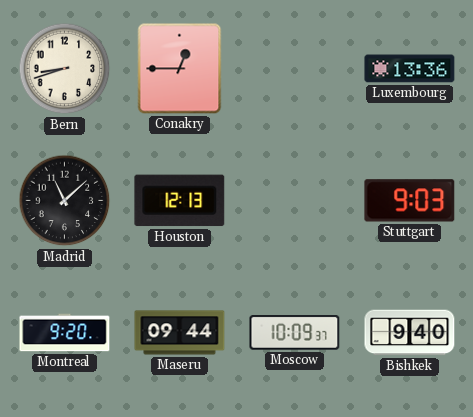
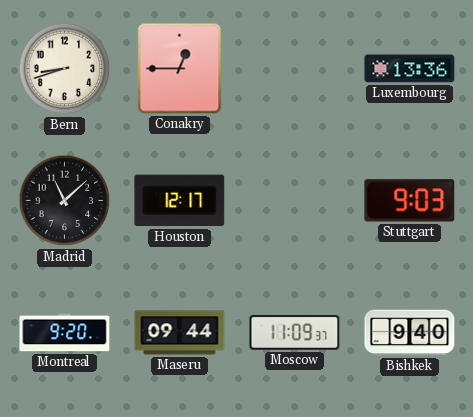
Houston: 12:13 -> 12:17 (180, 201)
Moscow: 10:09 -> 11:09 (295, 333)
